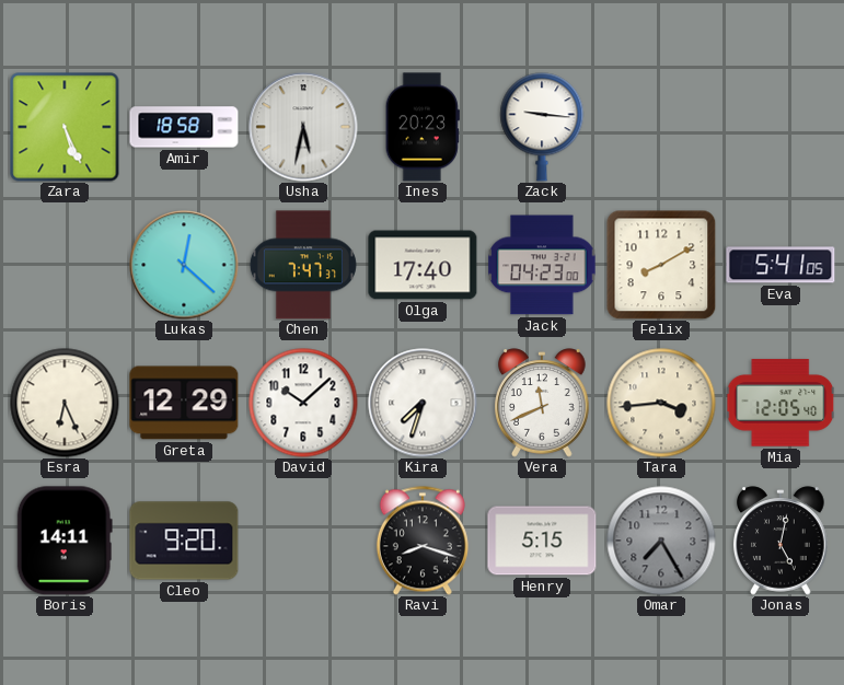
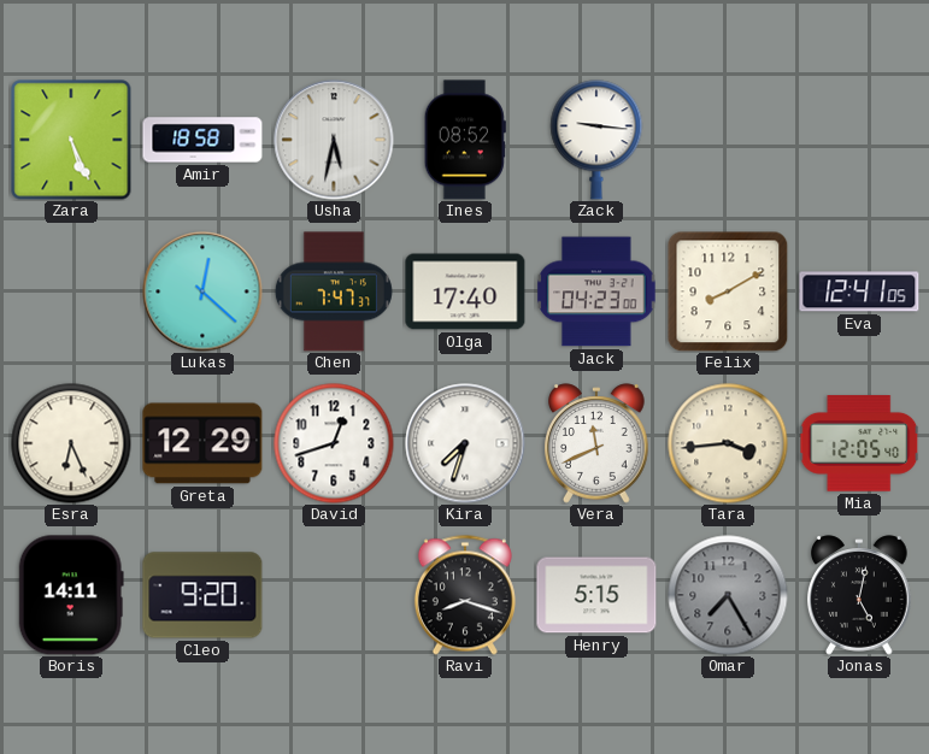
Ines: 20:23 -> 08:52 (465, 140)
Eva: 5:41 -> 12:41 (859, 291)
David: 10:08 -> 12:42 (334, 443)
